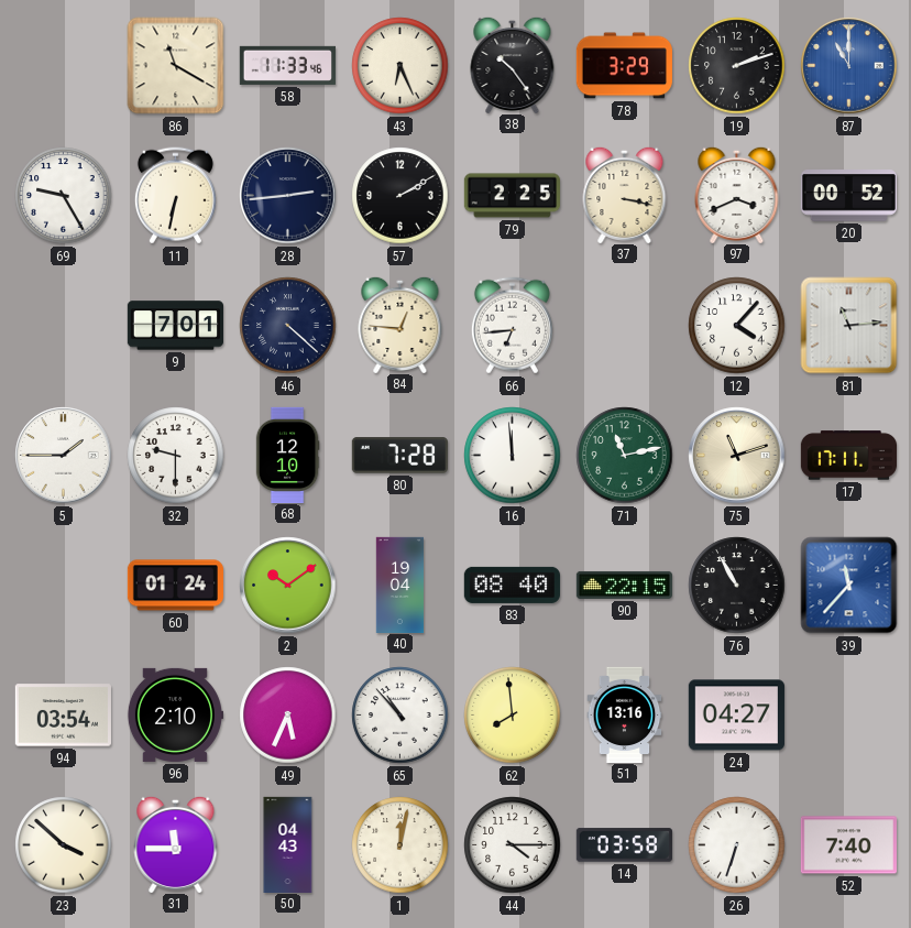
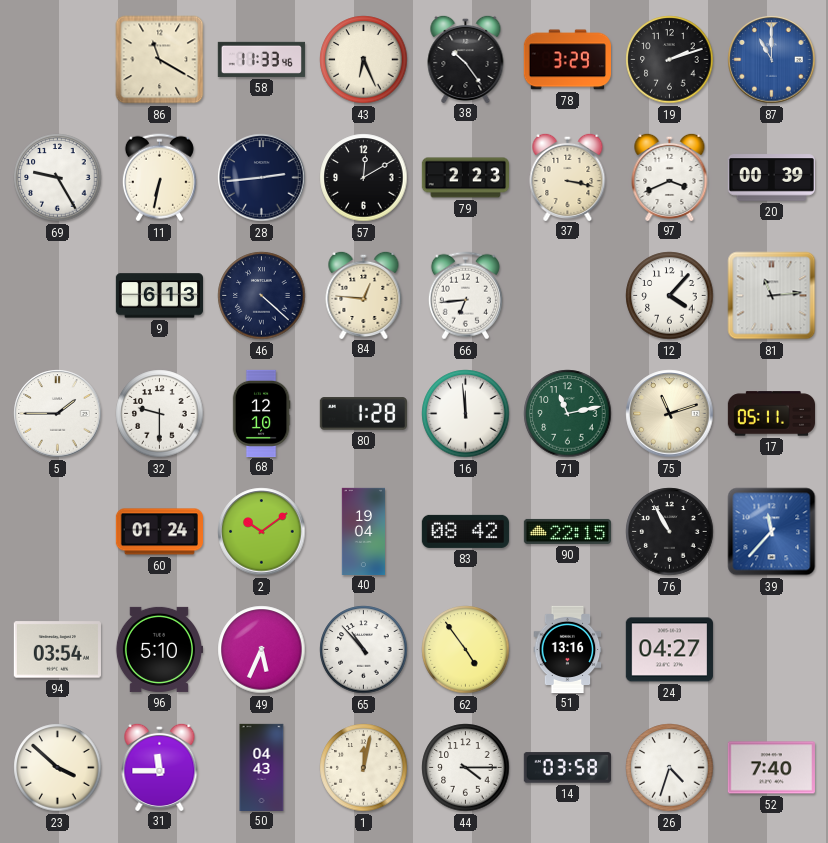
57: 2:10 -> 12:10 (364, 178)
79: 2:25 -> 2:23 (465, 178)
20: 00:52 -> 00:39 (771, 178)
9: 7:01 -> 6:13 (159, 296)
80: 7:28 -> 1:28 (363, 414)
17: 17:11 -> 05:11 (771, 414)
83: 08:40 -> 08:42 (465, 531)
96: 2:10 -> 5:10 (158, 649)
62: 7:59 -> 4:54 (466, 650)
26: 6:33 -> 4:33 (670, 768)
